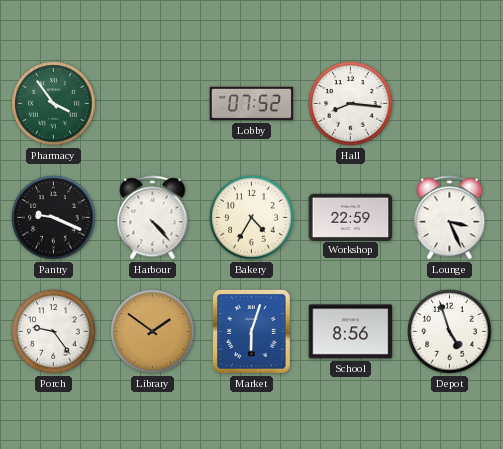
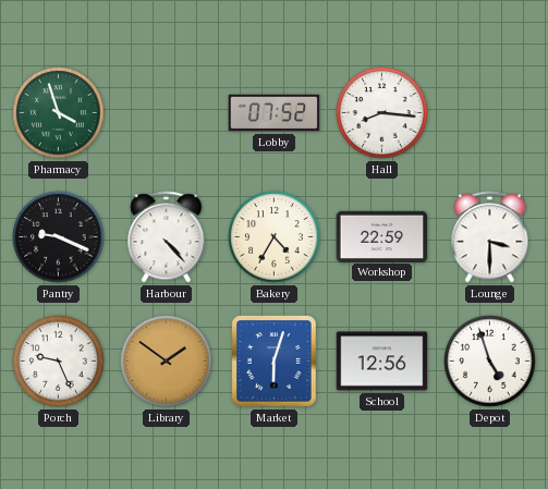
Pharmacy: 3:54 -> 3:57 (59, 113)
Lounge: 3:26 -> 3:30 (490, 237)
Porch: 9:24 -> 9:26 (59, 362)
School: 8:56 -> 12:56 (382, 362)
